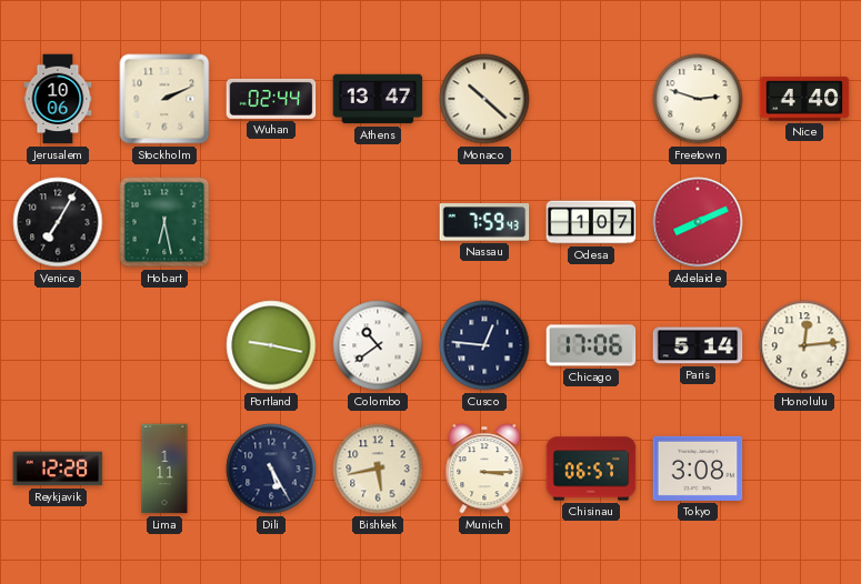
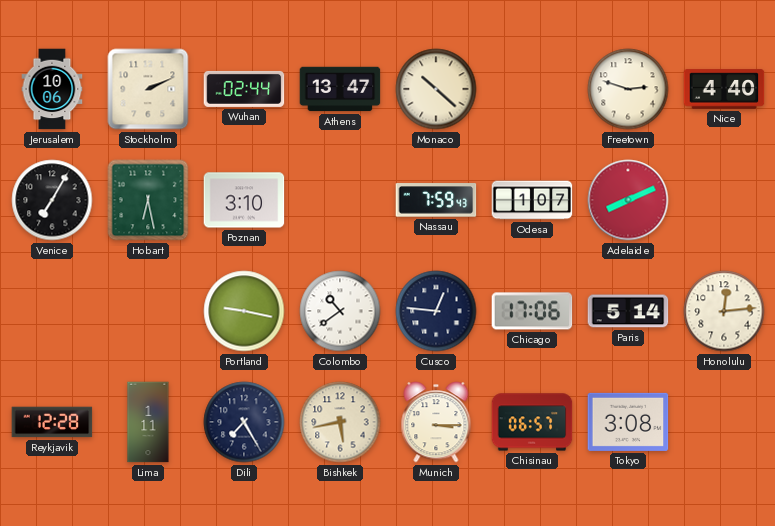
Poznan: none -> 3:10 (244, 200)
Dili: 5:25 -> 7:25 (244, 422)
